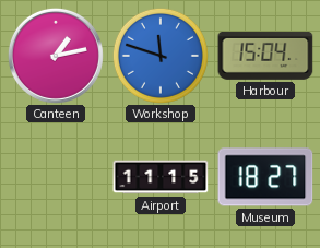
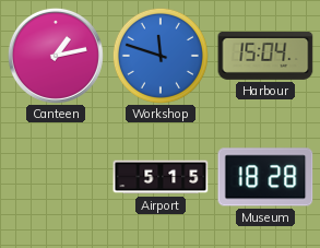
Airport: 11:15 -> 5:15 (161, 177)
Museum: 18:27 -> 18:28 (265, 177)
